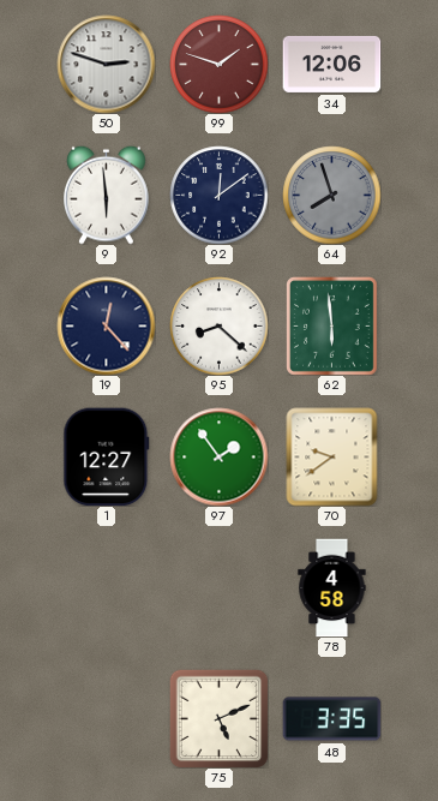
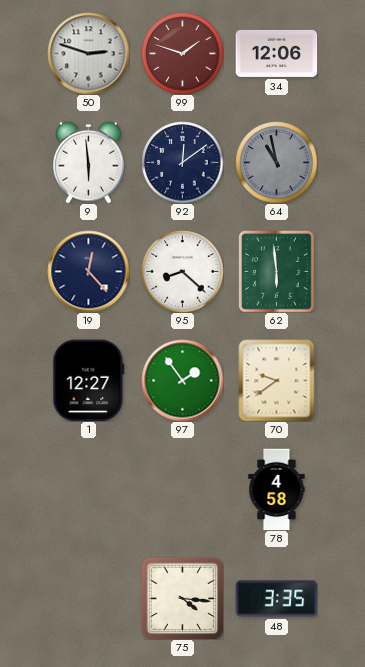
64: 7:57 -> 10:58 (276, 162)
75: 5:11 -> 4:16 (182, 598)
